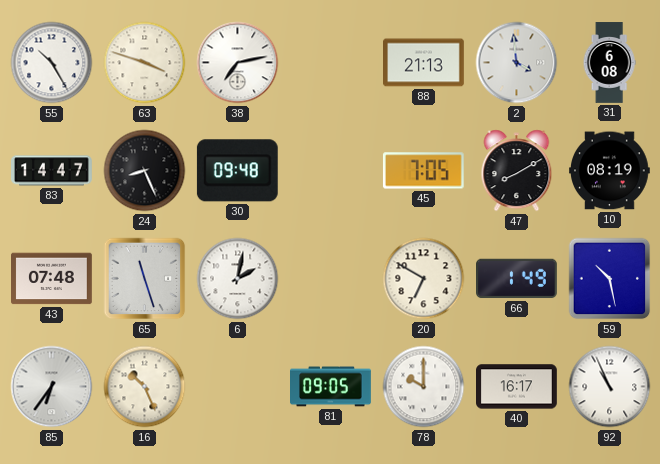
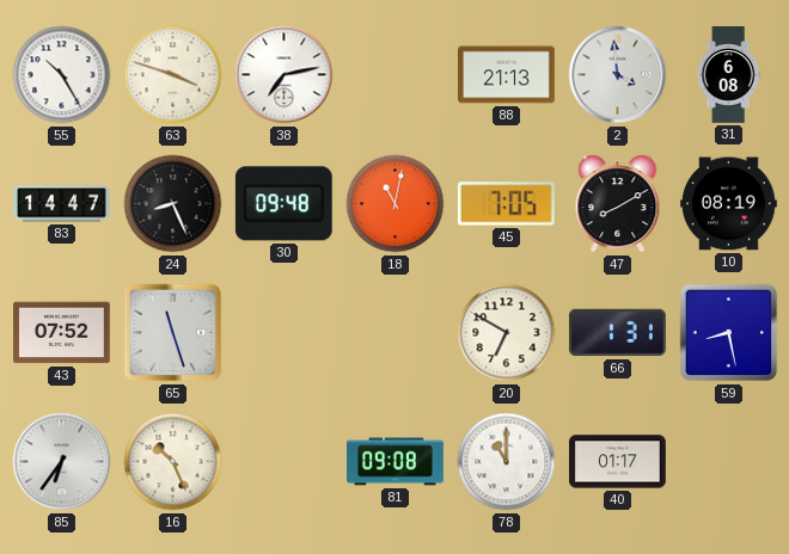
18: none -> 11:02 (396, 204)
43: 07:48 -> 07:52 (62, 333)
6: 2:02 -> none (238, 279)
66: 1:49 -> 1:31 (618, 333)
59: 10:28 -> 8:28 (729, 333)
81: 09:05 -> 09:08 (396, 462)
78: 10:00 -> 11:00 (507, 462)
40: 16:17 -> 01:17 (618, 462)
92: 10:56 -> none (610, 387)
